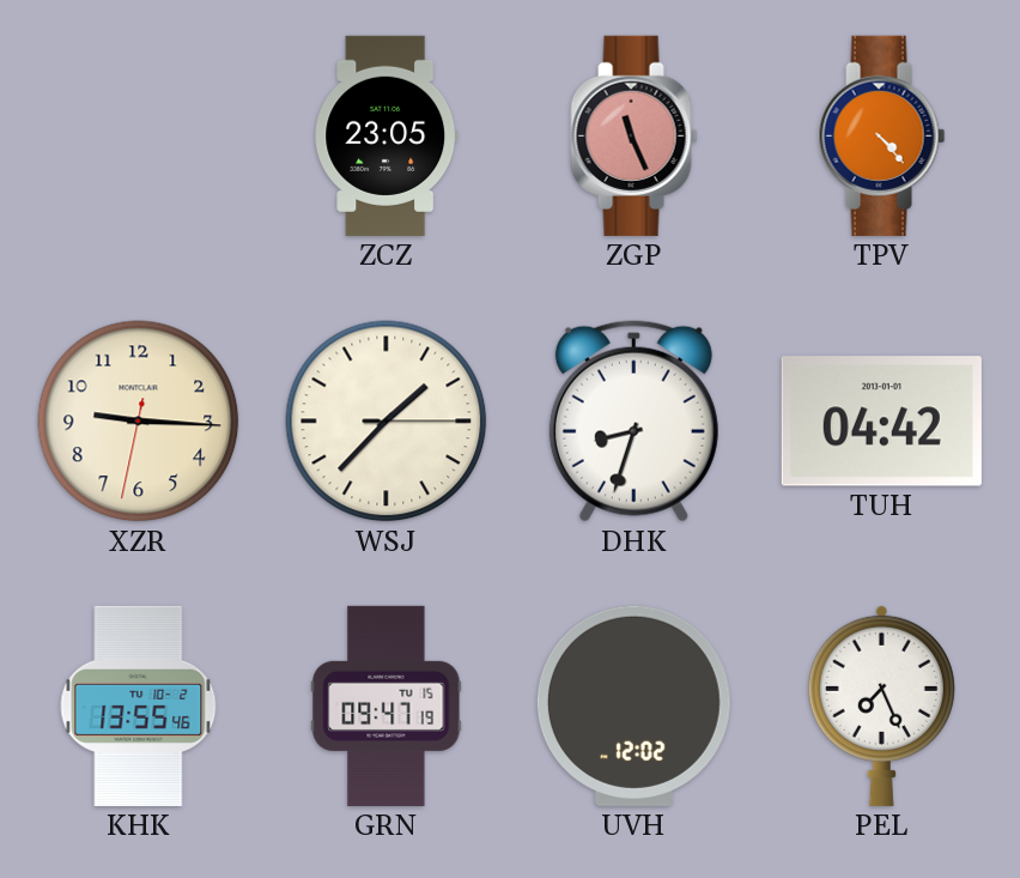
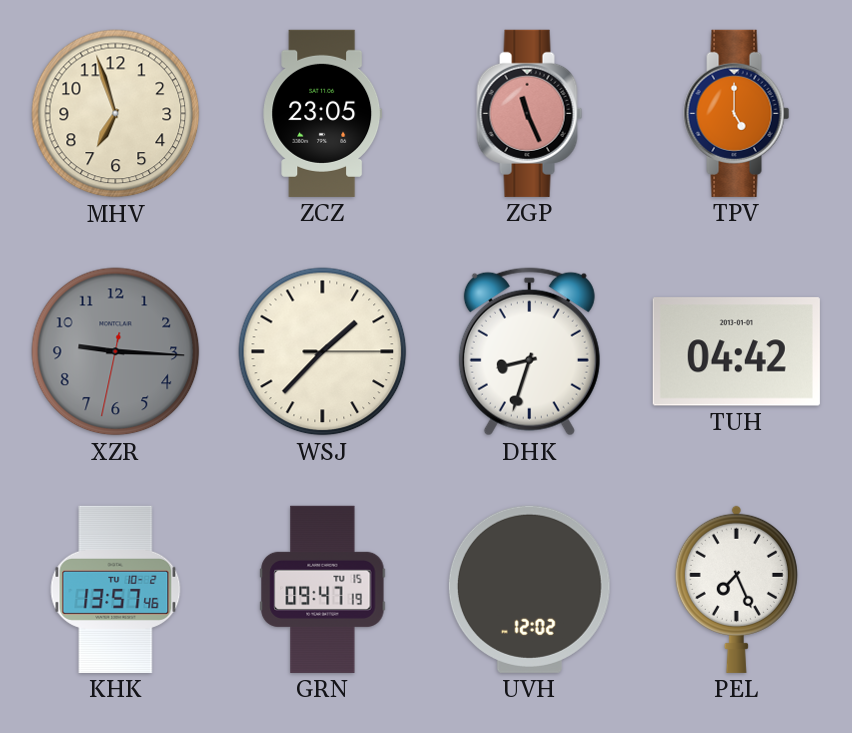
MHV: none -> 6:57 (116, 114)
TPV: 4:23 -> 5:00 (737, 113)
XZR dial: cream -> grey (116, 352)
KHK: 13:55 -> 13:57 (116, 589)
